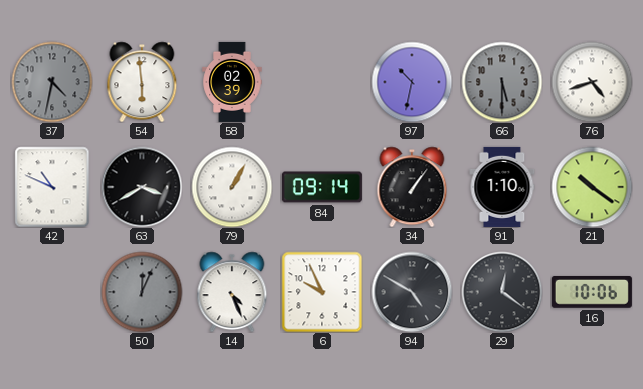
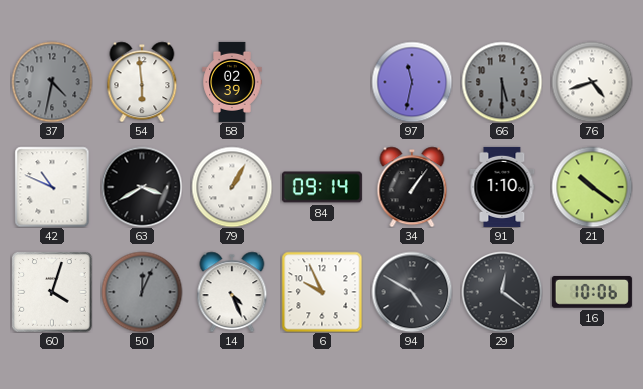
97: 10:32 -> 11:32 (412, 82)
60: none -> 4:03 (52, 292)
